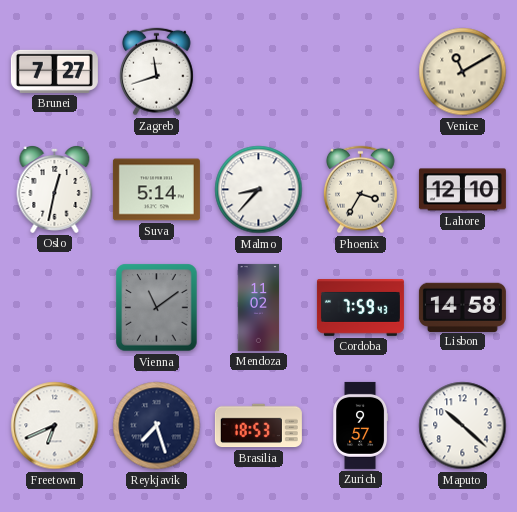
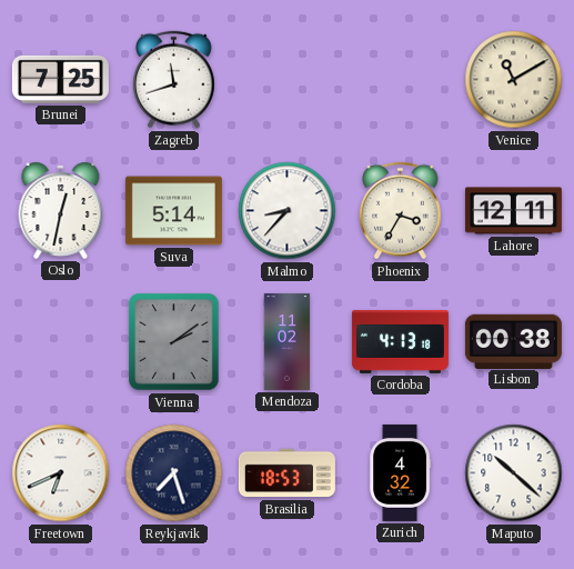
Brunei: 7:27 -> 7:25 (60, 79)
Lahore: 12:10 -> 12:11 (513, 211)
Vienna: 11:09 -> 2:09 (174, 342)
Cordoba: 7:59 -> 4:13 (400, 342)
Lisbon: 14:58 -> 00:38 (513, 341)
Zurich: 9:57 -> 4:32 (401, 472)
